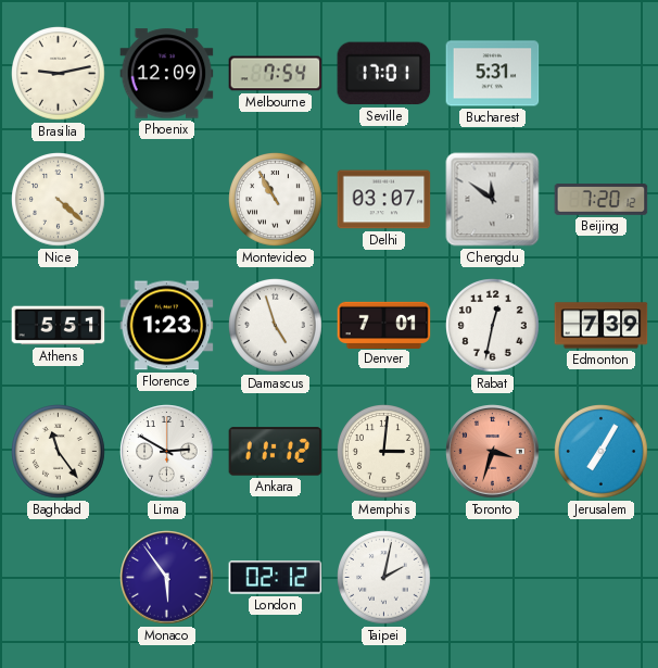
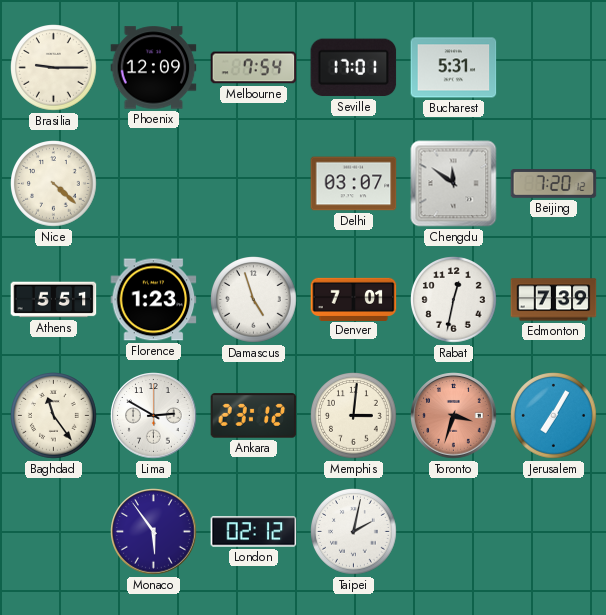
Brasilia: 9:13 -> 9:15 (54, 68)
Montevideo: 10:55 -> none (276, 200)
Ankara: 11:12 -> 23:12 (254, 416)
